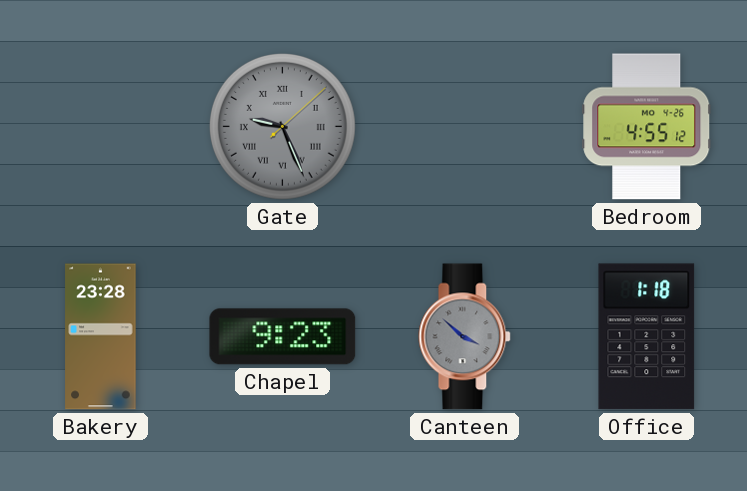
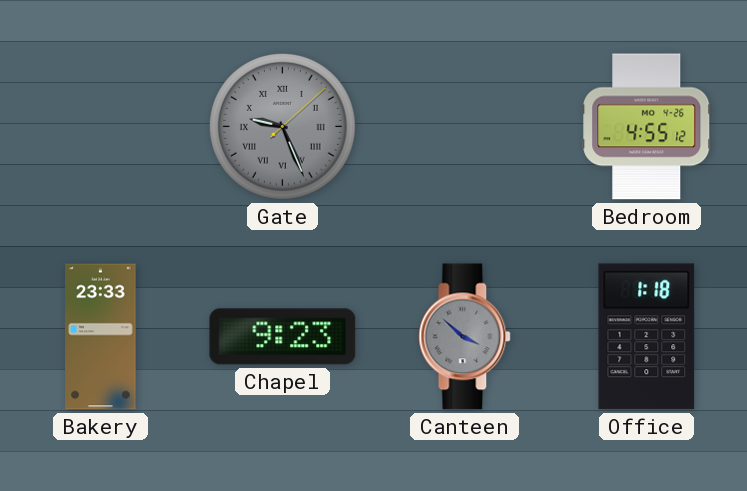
Bakery: 23:28 -> 23:33 (101, 337)
